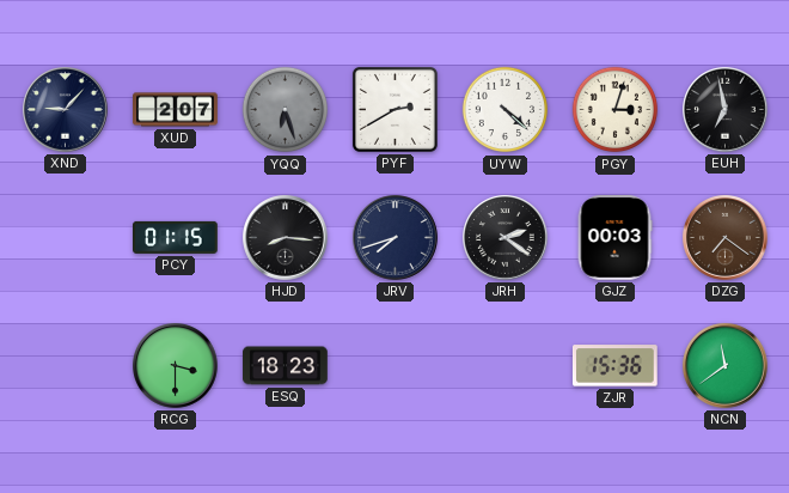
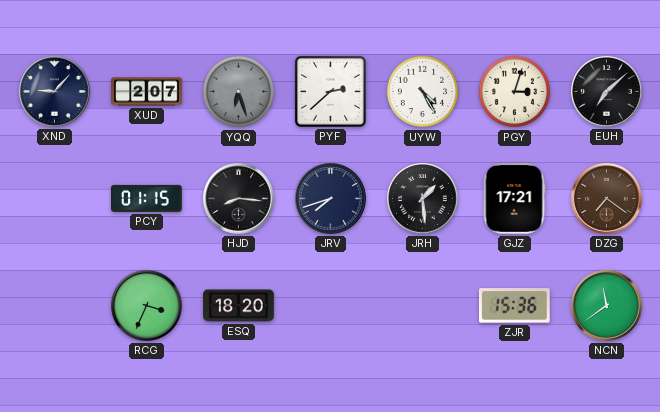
PYF: 2:40 -> 2:38 (330, 91)
UYW: 4:22 -> 4:25 (423, 92)
EUH: 6:58 -> 7:08 (607, 92)
JRH: 2:21 -> 1:29 (423, 199)
GJZ: 00:03 -> 17:21 (514, 199)
RCG: 3:30 -> 3:34 (147, 306)
ESQ: 18:23 -> 18:20 (239, 306)
